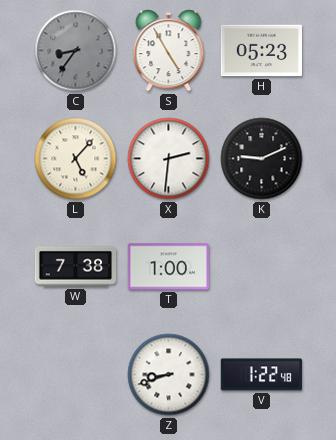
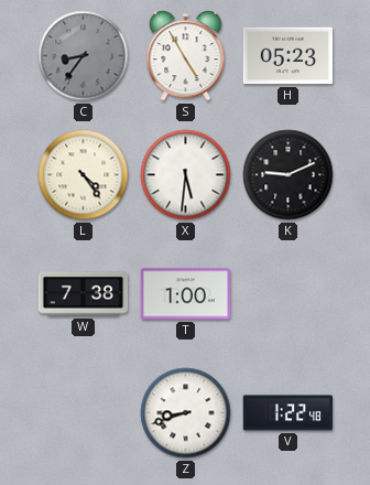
L: 5:07 -> 4:24 (84, 175)
X: 2:31 -> 5:31 (186, 175)
